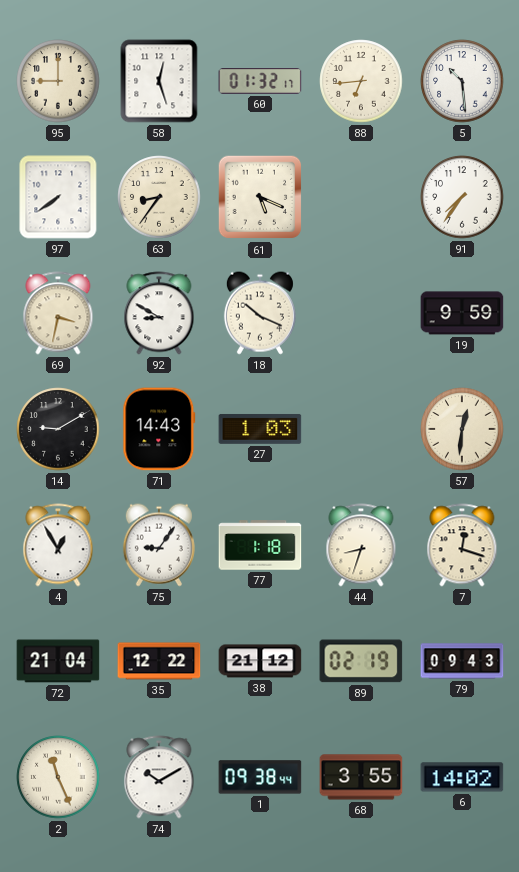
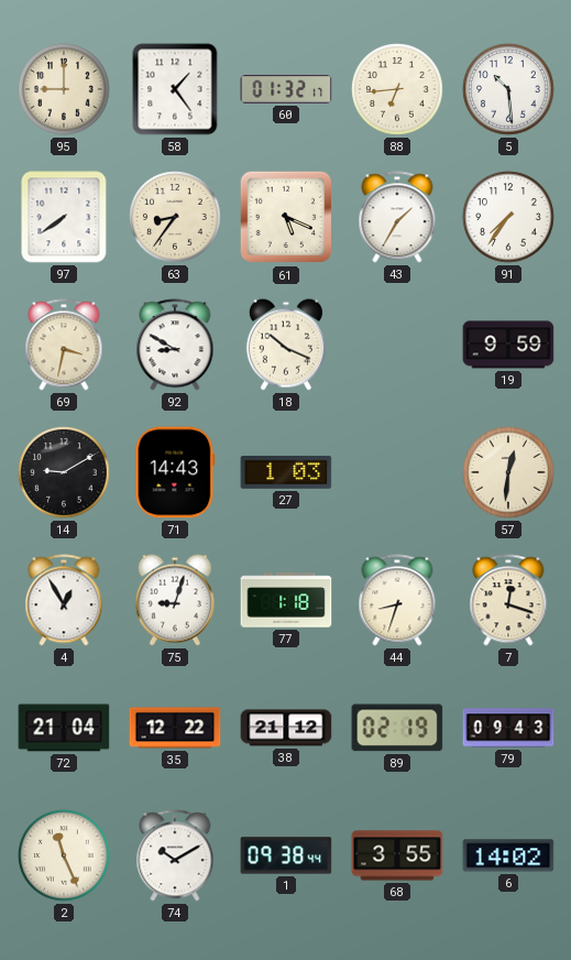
58: 12:27 -> 1:24 (175, 89)
43: none -> 1:35 (397, 217)
75: 9:06 -> 9:03 (175, 600)
